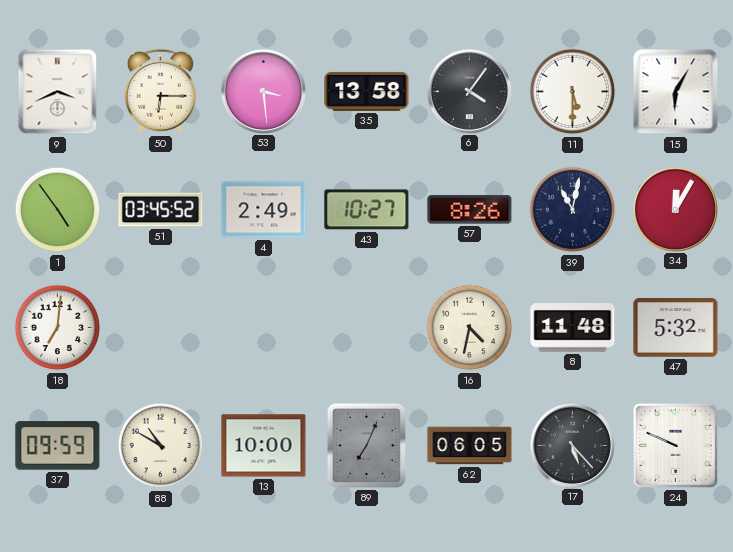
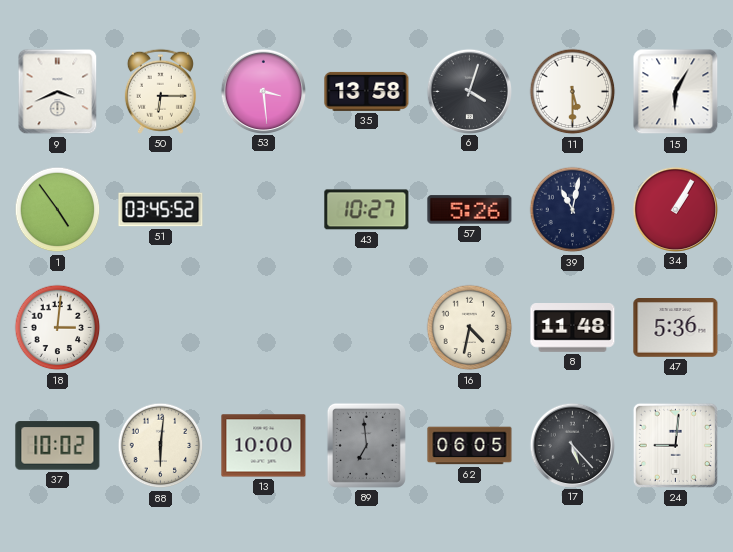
6: 4:06 -> 4:03 (469, 91)
4: 2:49 -> none (264, 210)
57: 8:26 -> 5:26 (470, 210)
34: 12:05 -> 1:05 (675, 209)
18: 7:01 -> 3:01 (58, 328)
47: 5:32 -> 5:36 (676, 328)
37: 09:59 -> 10:02 (58, 446)
88: 10:50 -> 6:01 (161, 446)
89: 7:04 -> 6:59 (366, 445)
24: 9:49 -> 9:01 (675, 445)
